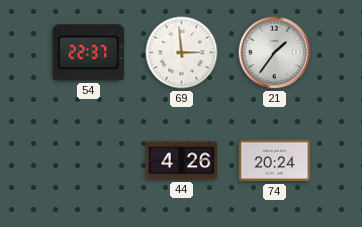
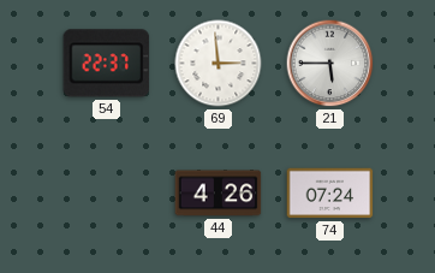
21: 1:36 -> 5:45 (330, 64)
74: 20:24 -> 07:24 (330, 194)
